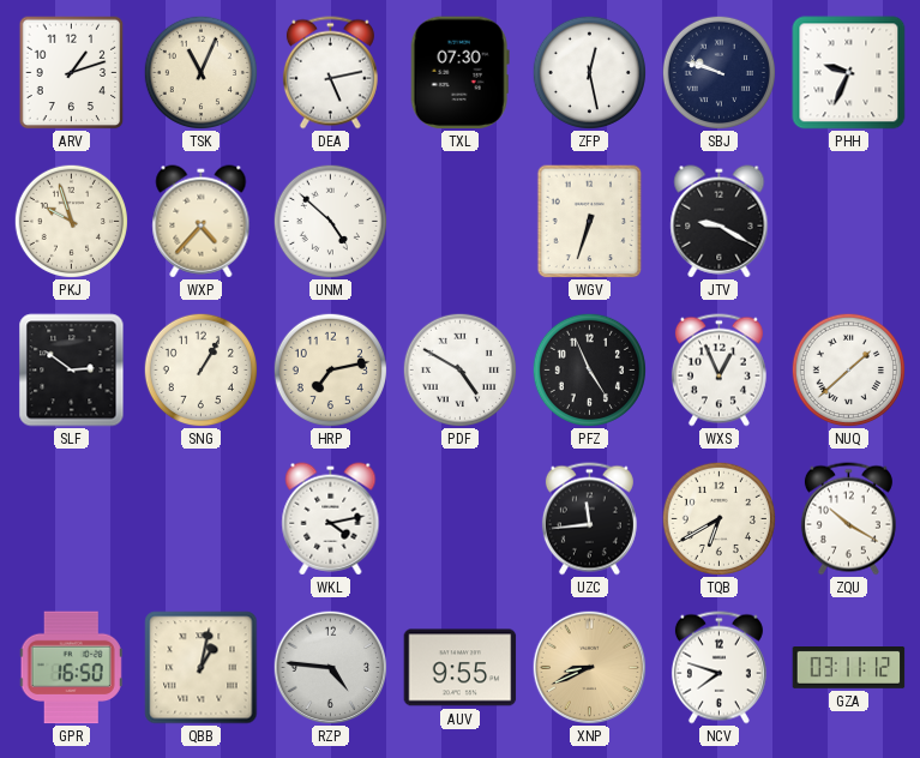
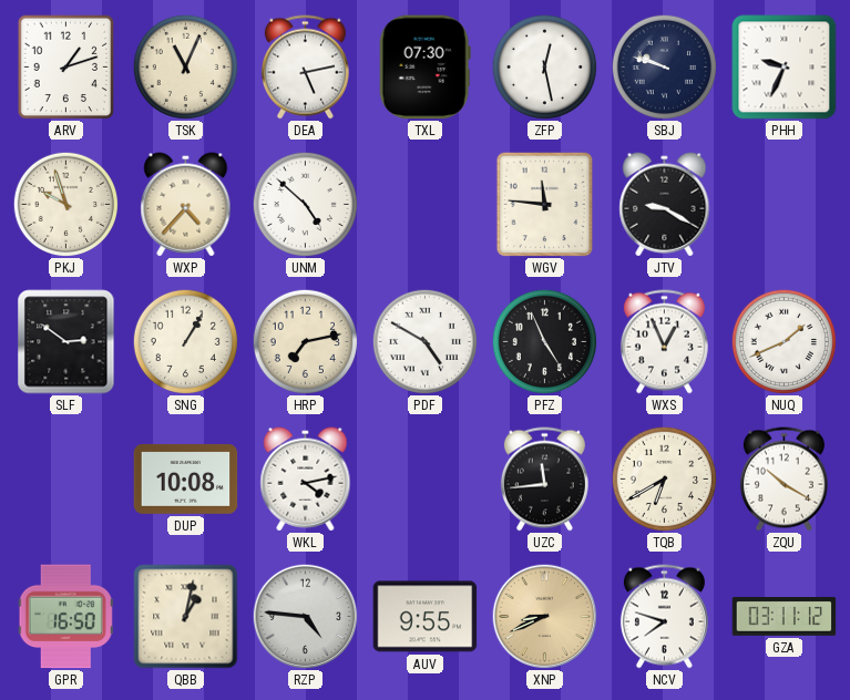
WGV: 6:33 -> 11:46 (545, 205)
NUQ: 1:38 -> 1:41 (784, 341)
DUP: none -> 10:08 (186, 480)
